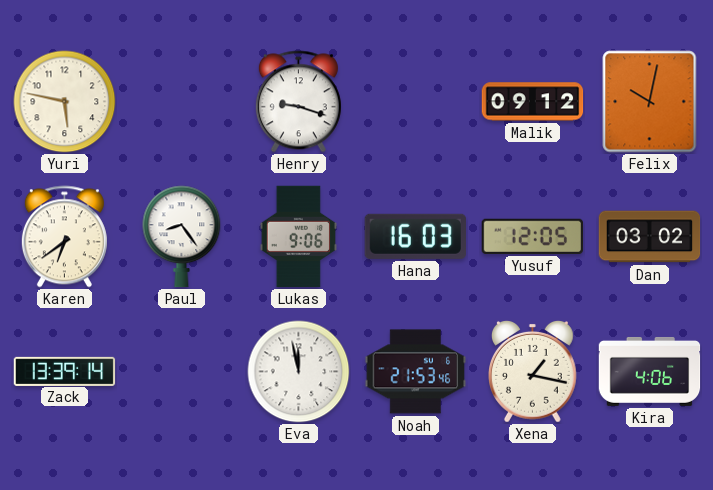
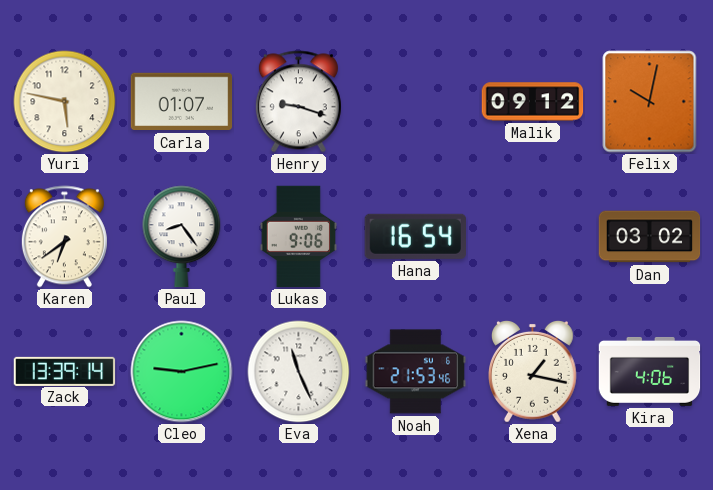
Carla: none -> 01:07 (182, 102)
Hana: 16:03 -> 16:54 (415, 236)
Yusuf: 12:05 -> none (532, 236)
Cleo: none -> 9:13 (182, 372)
Eva: 11:58 -> 11:26 (299, 372)
